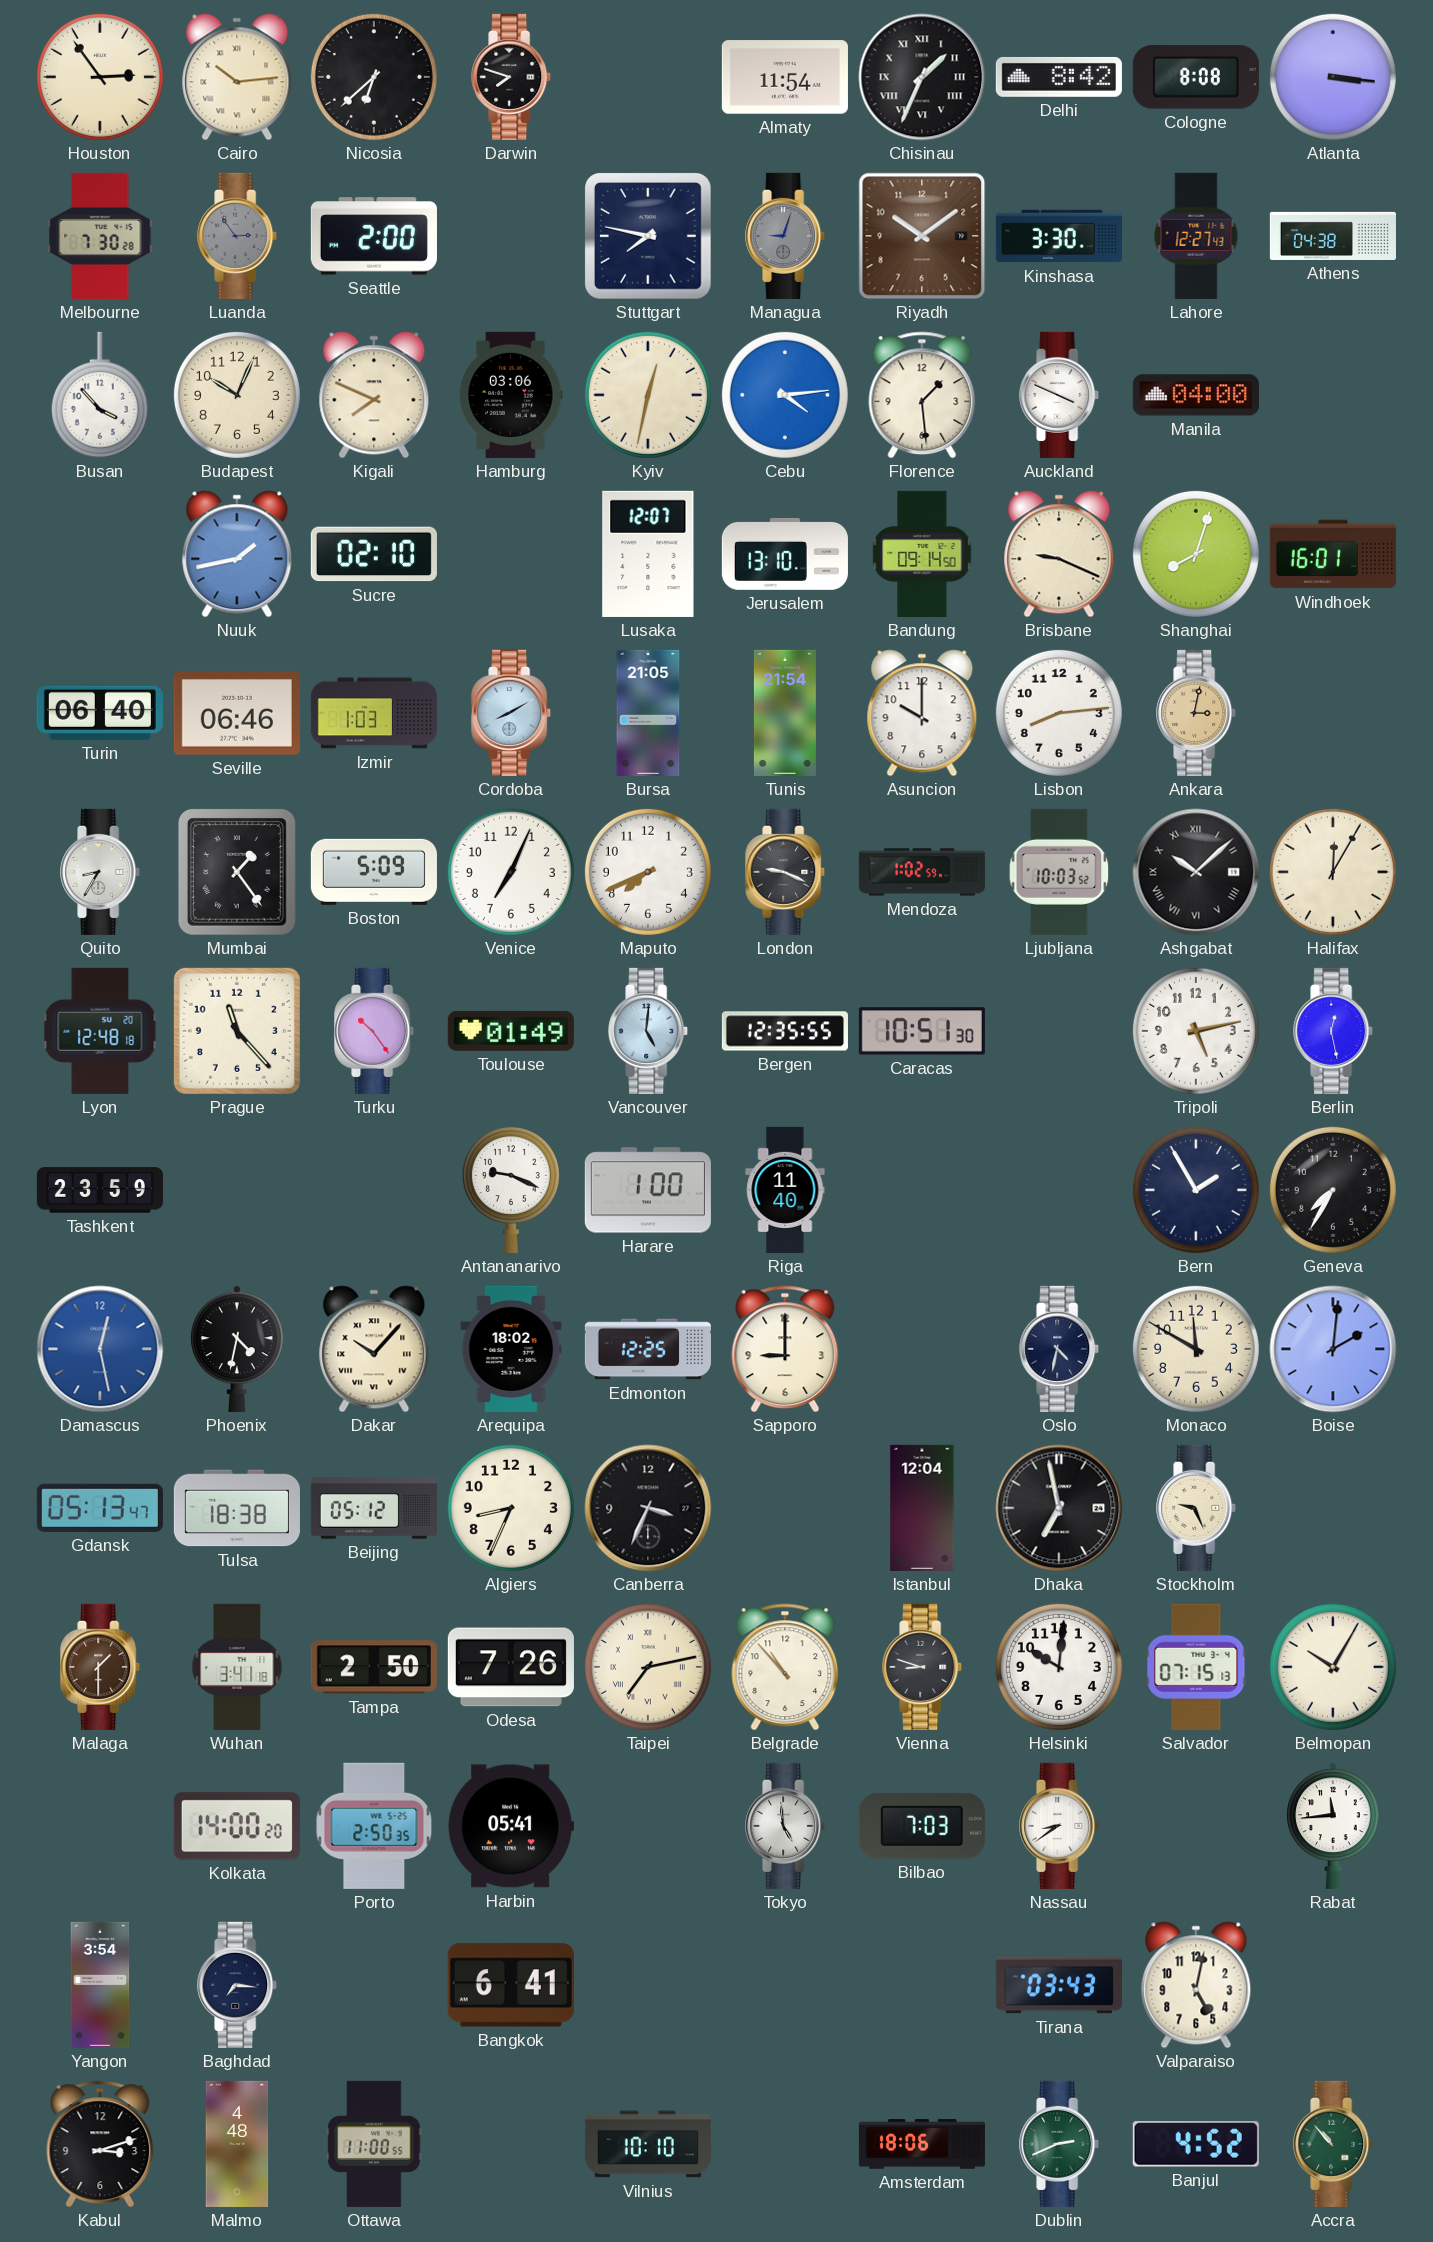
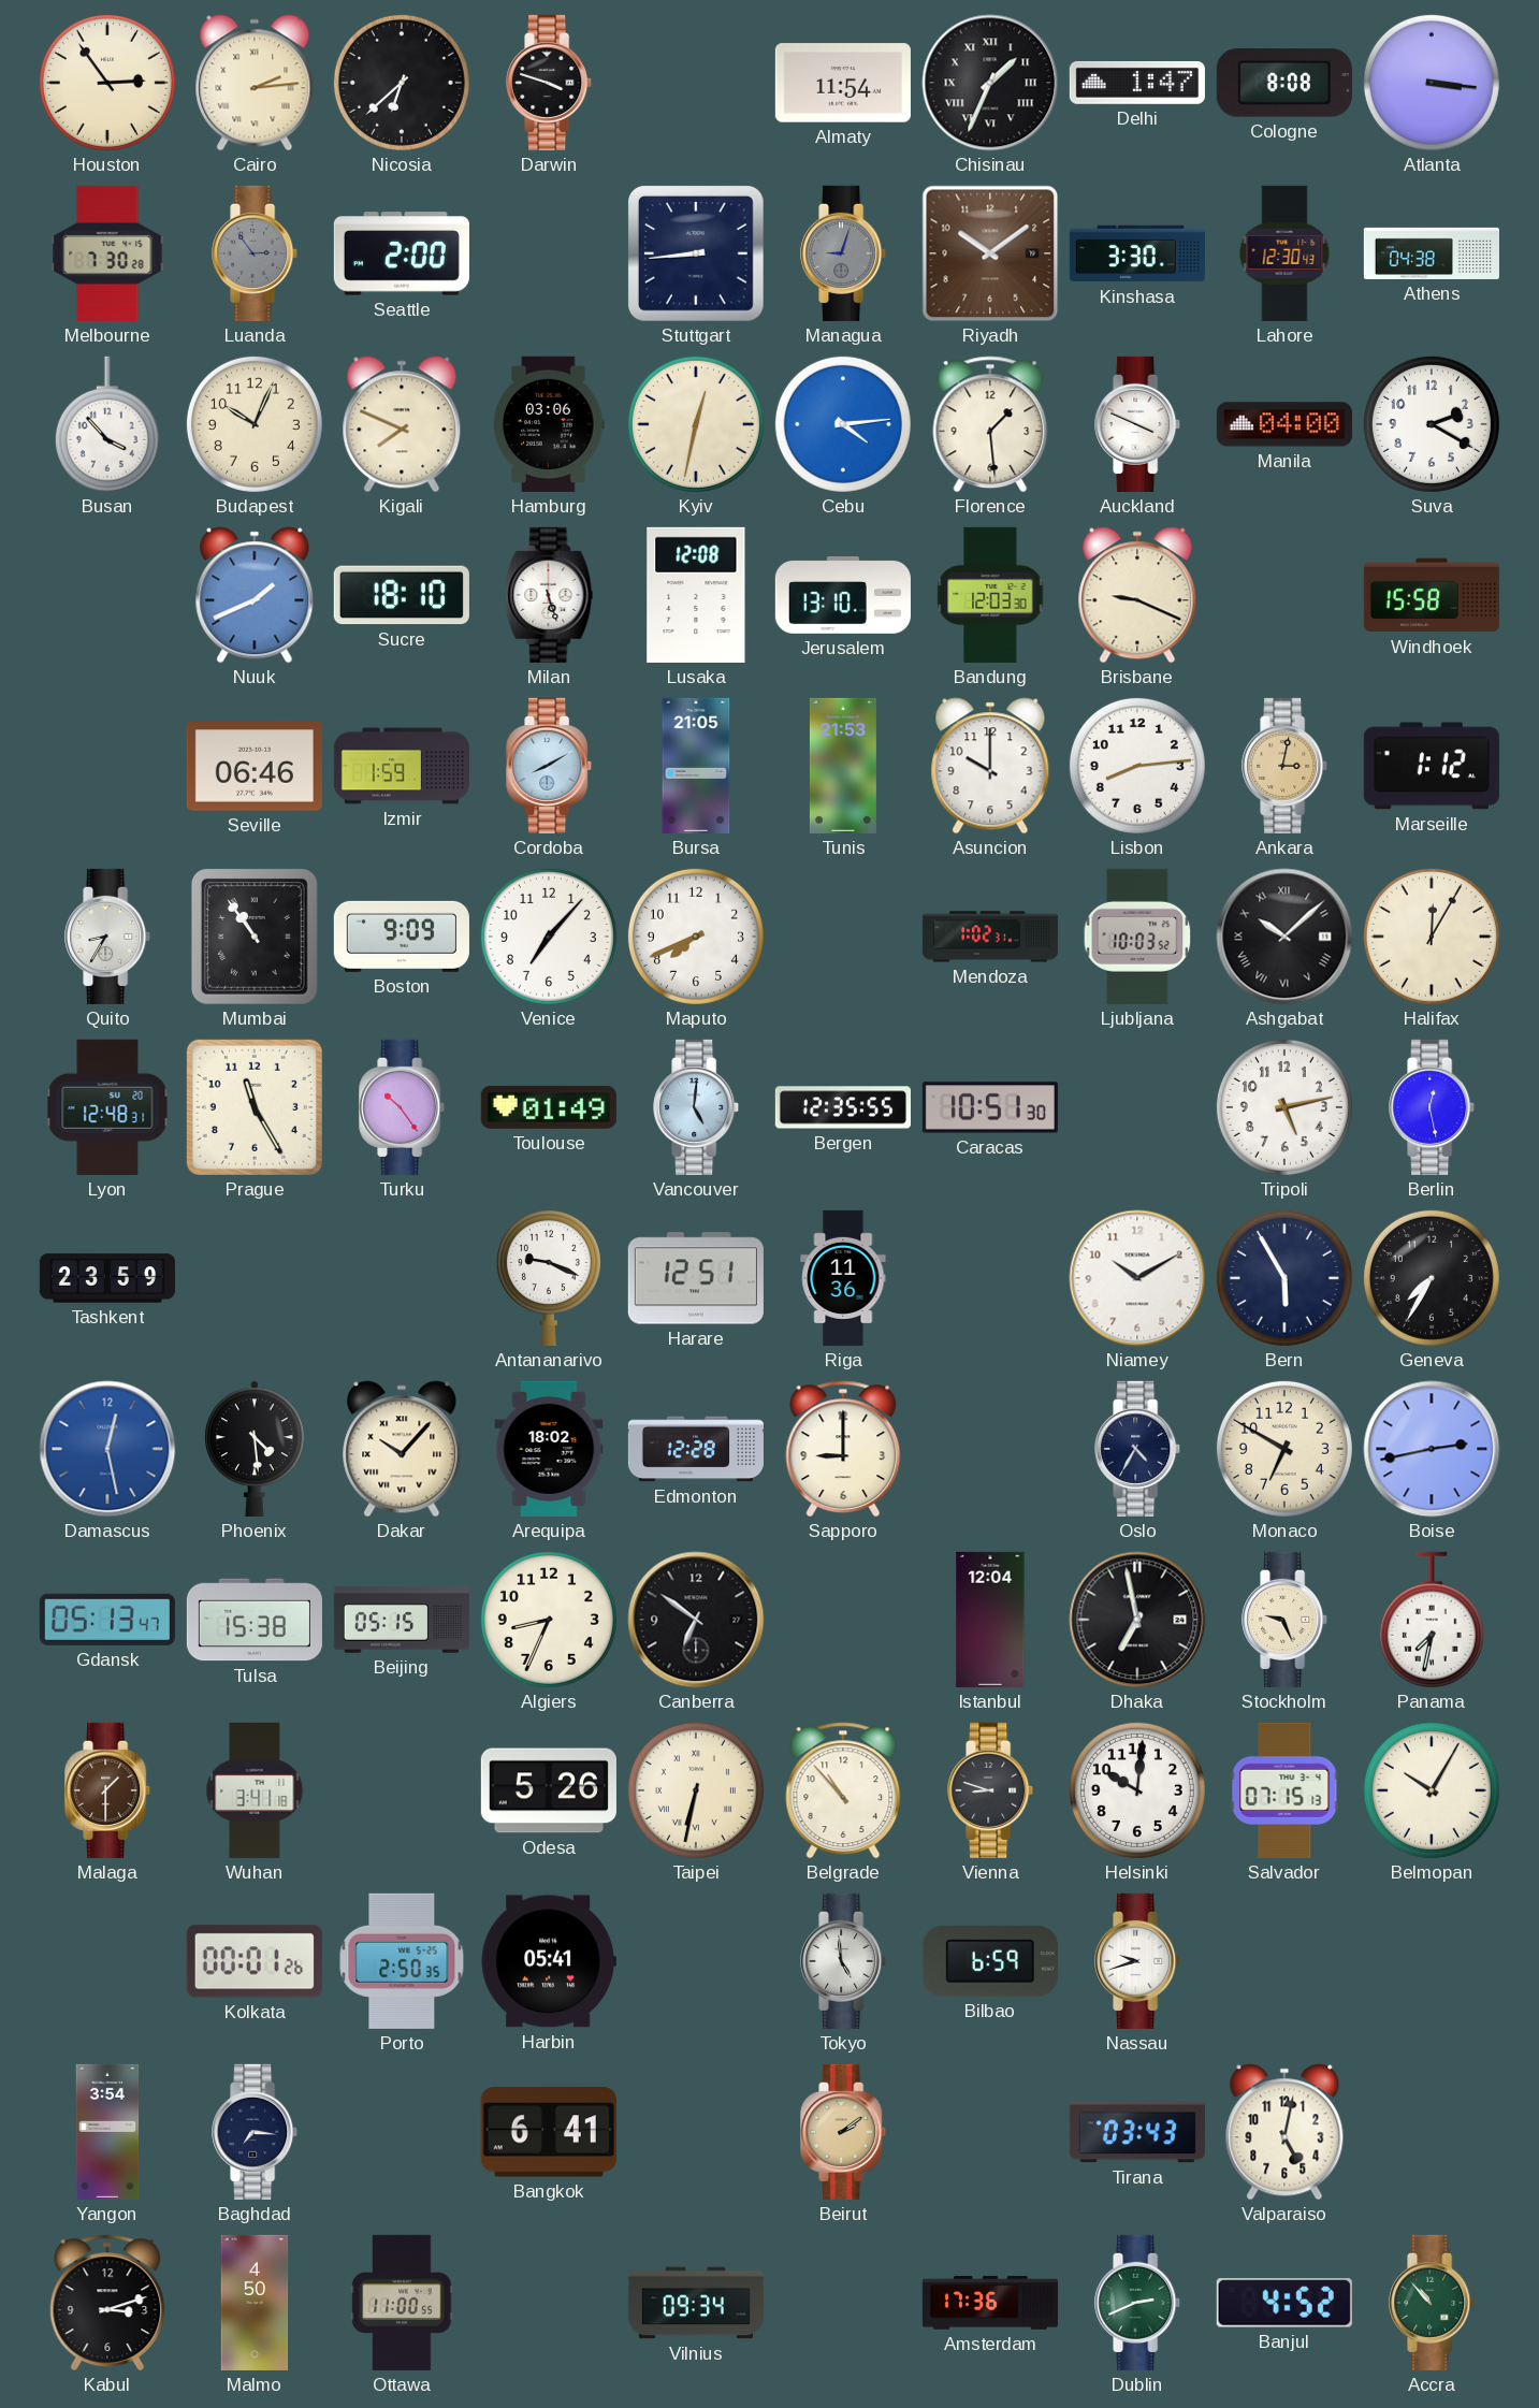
Cairo: 10:14 -> 2:14 (255, 83)
Darwin: 7:48 -> 3:48 (550, 83)
Delhi: 8:42 -> 1:47 (1137, 83)
Stuttgart: 7:47 -> 8:44 (697, 255)
Lahore: 12:27 -> 12:30 (1284, 253)
Suva: none -> 2:20 (1432, 424)
Nuuk: 1:43 -> 1:41 (255, 595)
Sucre: 02:10 -> 18:10 (402, 595)
Milan: none -> 5:27 (549, 595)
Lusaka: 12:07 -> 12:08 (696, 595)
Bandung: 09:14 -> 12:03 (990, 595)
Shanghai: 8:03 -> none (1196, 554)
Windhoek: 16:01 -> 15:58 (1432, 595)
Turin: 06:40 -> none (100, 713)
Izmir: 1:03 -> 1:59 (402, 766)
Tunis: 21:54 -> 21:53 (843, 766)
Marseille: none -> 1:12 (1432, 766)
Mumbai: 1:24 -> 10:54 (255, 937)
Boston: 5:09 -> 9:09 (402, 937)
Venice: 7:04 -> 7:07 (549, 937)
London: 9:19 -> none (786, 872)
Mendoza: 1:02:59 -> 1:02:31 (990, 937)
Lyon: 12:48:18 -> 12:48:31 (107, 1107)
Prague: 11:23 -> 11:25 (255, 1107)
Harare: 1:00 -> 12:51 (696, 1278)
Riga: 11:40 -> 11:36 (843, 1278)
Niamey: none -> 10:10 (1137, 1278)
Bern: 1:55 -> 5:55 (1284, 1278)
Phoenix: 4:32 -> 4:29 (256, 1449)
Edmonton: 12:25 -> 12:28 (696, 1449)
Oslo: 4:32 -> 4:35 (1138, 1449)
Monaco: 11:50 -> 6:50 (1284, 1449)
Boise: 2:01 -> 2:43 (1432, 1449)
Tulsa: 18:38 -> 15:38 (255, 1620)
Beijing: 05:12 -> 05:15 (402, 1620)
Canberra: 3:34 -> 6:51 (696, 1620)
Panama: none -> 7:32 (1432, 1620)
Tampa: 2:50 -> none (374, 1667)
Odesa: 7:26 -> 5:26 (549, 1790)
Taipei: 7:13 -> 6:32 (696, 1790)
Kolkata: 14:00 -> 00:01 (255, 1961)
Bilbao: 7:03 -> 6:59 (990, 1961)
Nassau: 8:39 -> 9:42 (1138, 1961)
Rabat: 11:44 -> none (1334, 1826)
Beirut: none -> 2:09 (844, 2132)
Malmo: 4:48 -> 4:50 (255, 2303)
Vilnius: 10:10 -> 09:34 (696, 2303)
Amsterdam: 18:06 -> 17:36 (990, 2303)
